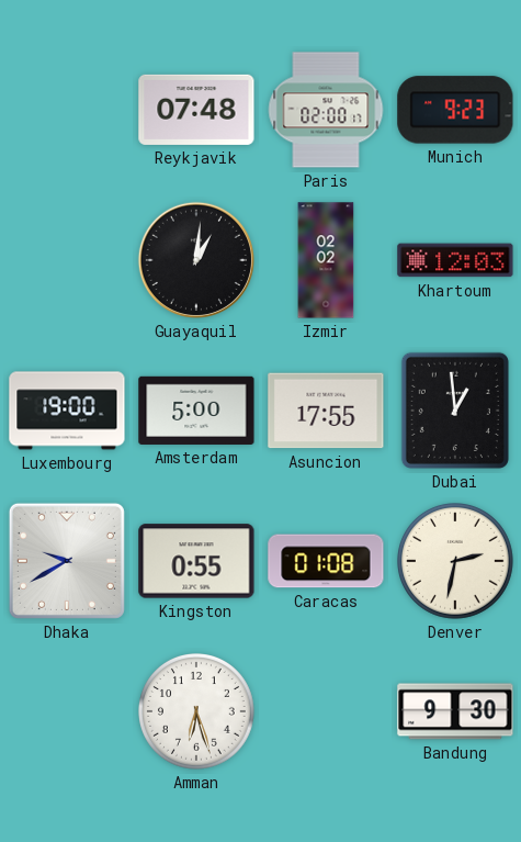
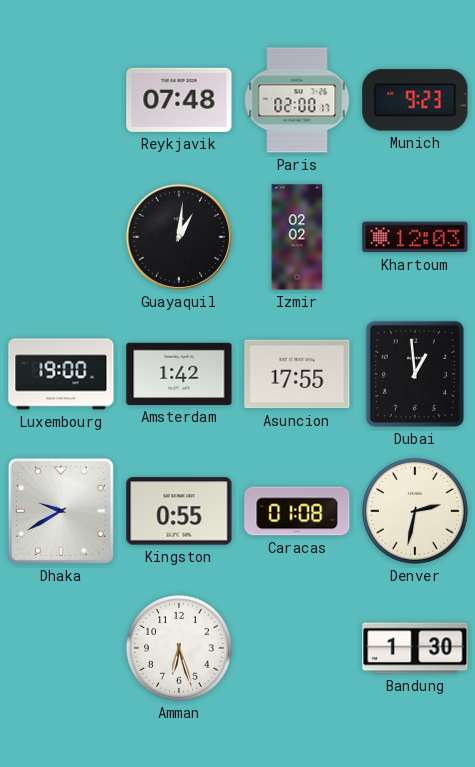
Amsterdam: 5:00 -> 1:42 (179, 374)
Bandung: 9:30 -> 1:30 (415, 648)
